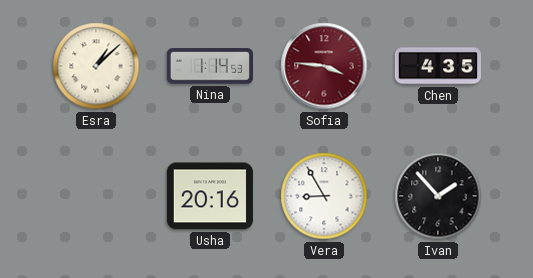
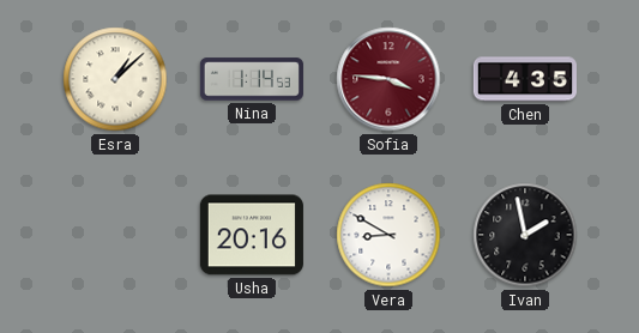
Vera: 8:55 -> 8:50 (388, 235)
Ivan: 1:53 -> 1:58 (525, 235)
